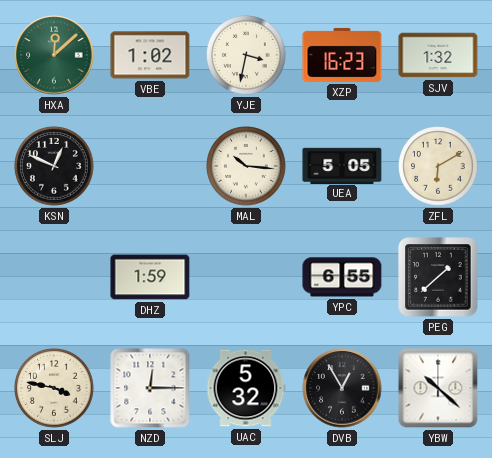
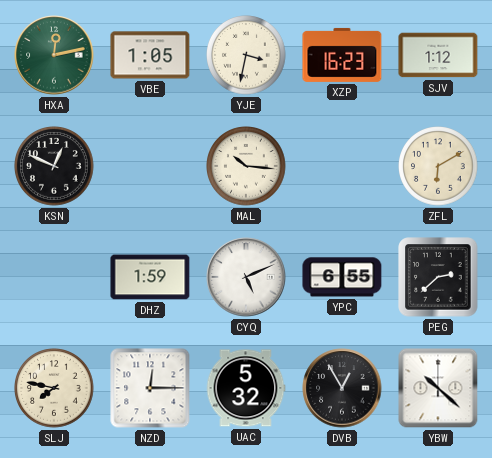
HXA: 12:08 -> 12:13 (54, 55)
VBE: 1:02 -> 1:05 (150, 55)
SJV: 1:32 -> 1:12 (438, 55)
UEA: 5:05 -> none (342, 165)
CYQ: none -> 5:11 (246, 277)
PEG: 1:38 -> 2:38 (438, 277)
SLJ: 3:47 -> 7:47 (54, 388)
